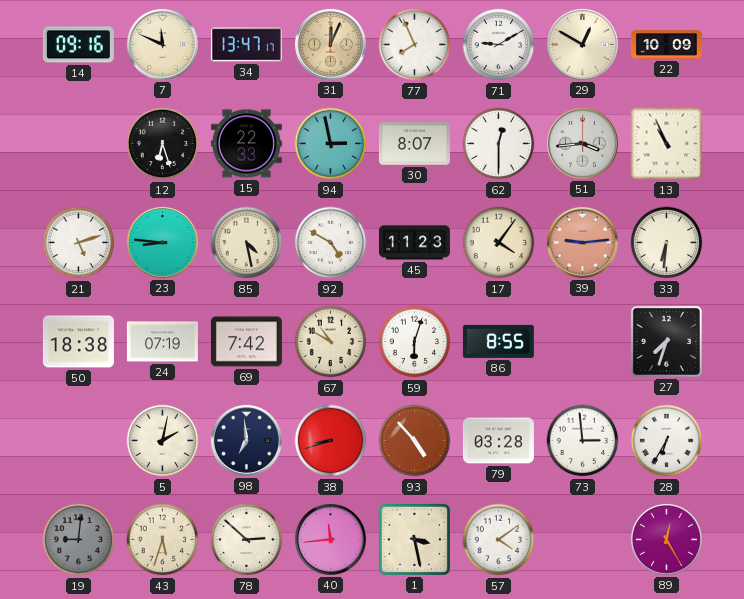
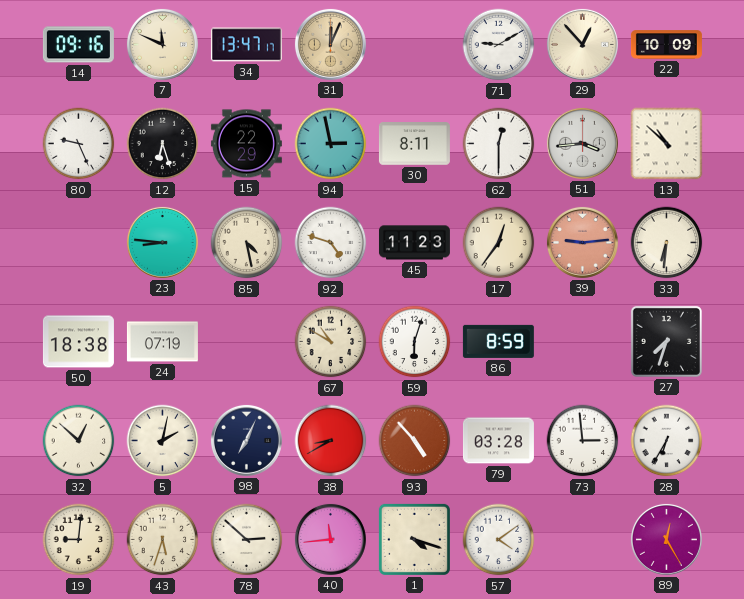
77: 7:56 -> none (415, 45)
29: 12:50 -> 12:53 (582, 44)
80: none -> 9:26 (79, 144)
15: 22:33 -> 22:29 (246, 144)
30: 8:07 -> 8:11 (414, 144)
13: 10:56 -> 10:52 (667, 144)
21: 5:12 -> none (79, 243)
92: 4:50 -> 4:48 (331, 243)
17: 4:06 -> 12:36 (499, 243)
69: 7:42 -> none (246, 342)
86: 8:55 -> 8:59 (498, 341)
32: none -> 12:52 (79, 441)
98: 6:59 -> 7:04 (246, 440)
38: 8:42 -> 8:40 (331, 441)
19 dial: grey -> cream (79, 540)
1: 3:28 -> 4:18 (414, 539)
